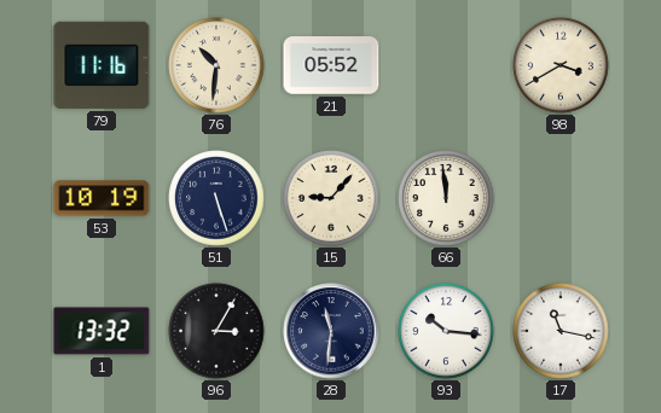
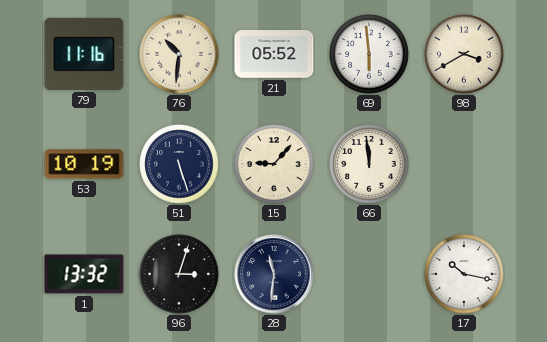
69: none -> 5:59 (369, 54)
96: 3:05 -> 3:03 (179, 274)
93: 10:16 -> none (446, 331)
17: 11:17 -> 10:17 (464, 274)
